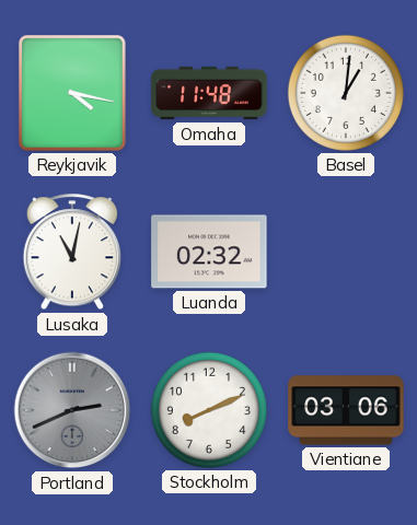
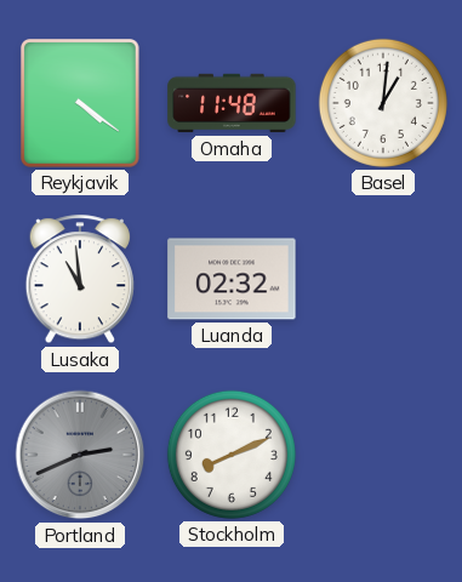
Reykjavik: 4:17 -> 4:21 (80, 104)
Lusaka: 11:02 -> 10:59 (79, 280)
Vientiane: 03:06 -> none (346, 410)
